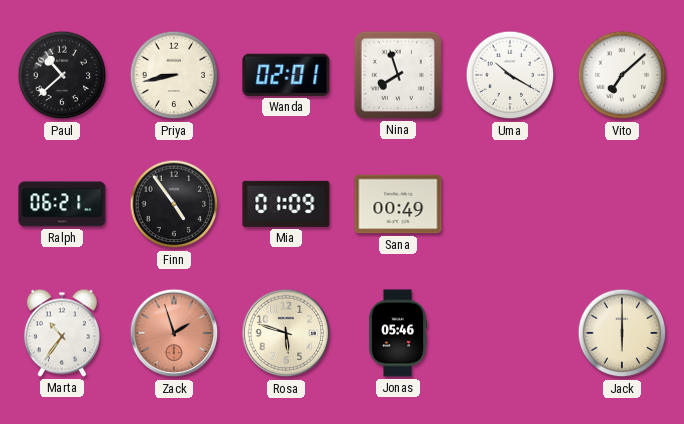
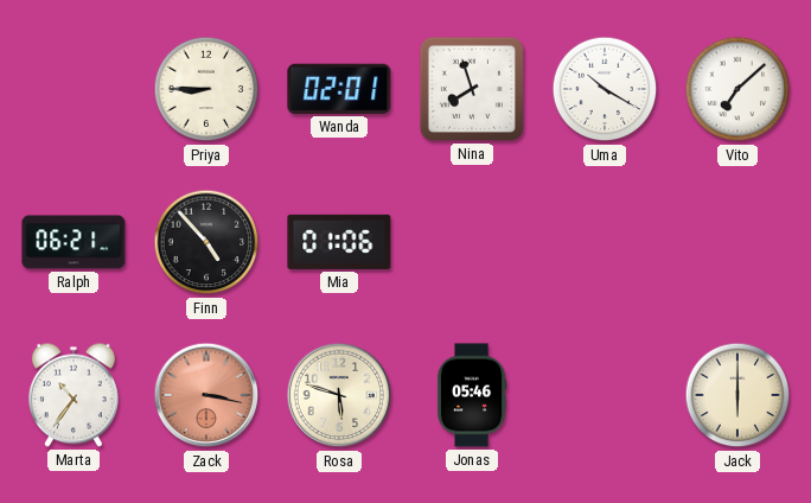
Paul: 10:38 -> none (62, 75)
Priya: 8:43 -> 8:45 (206, 89)
Finn: 4:54 -> 4:53 (206, 242)
Mia: 01:09 -> 01:06 (339, 242)
Sana: 00:49 -> none (398, 204)
Zack: 1:57 -> 3:17 (206, 395)
